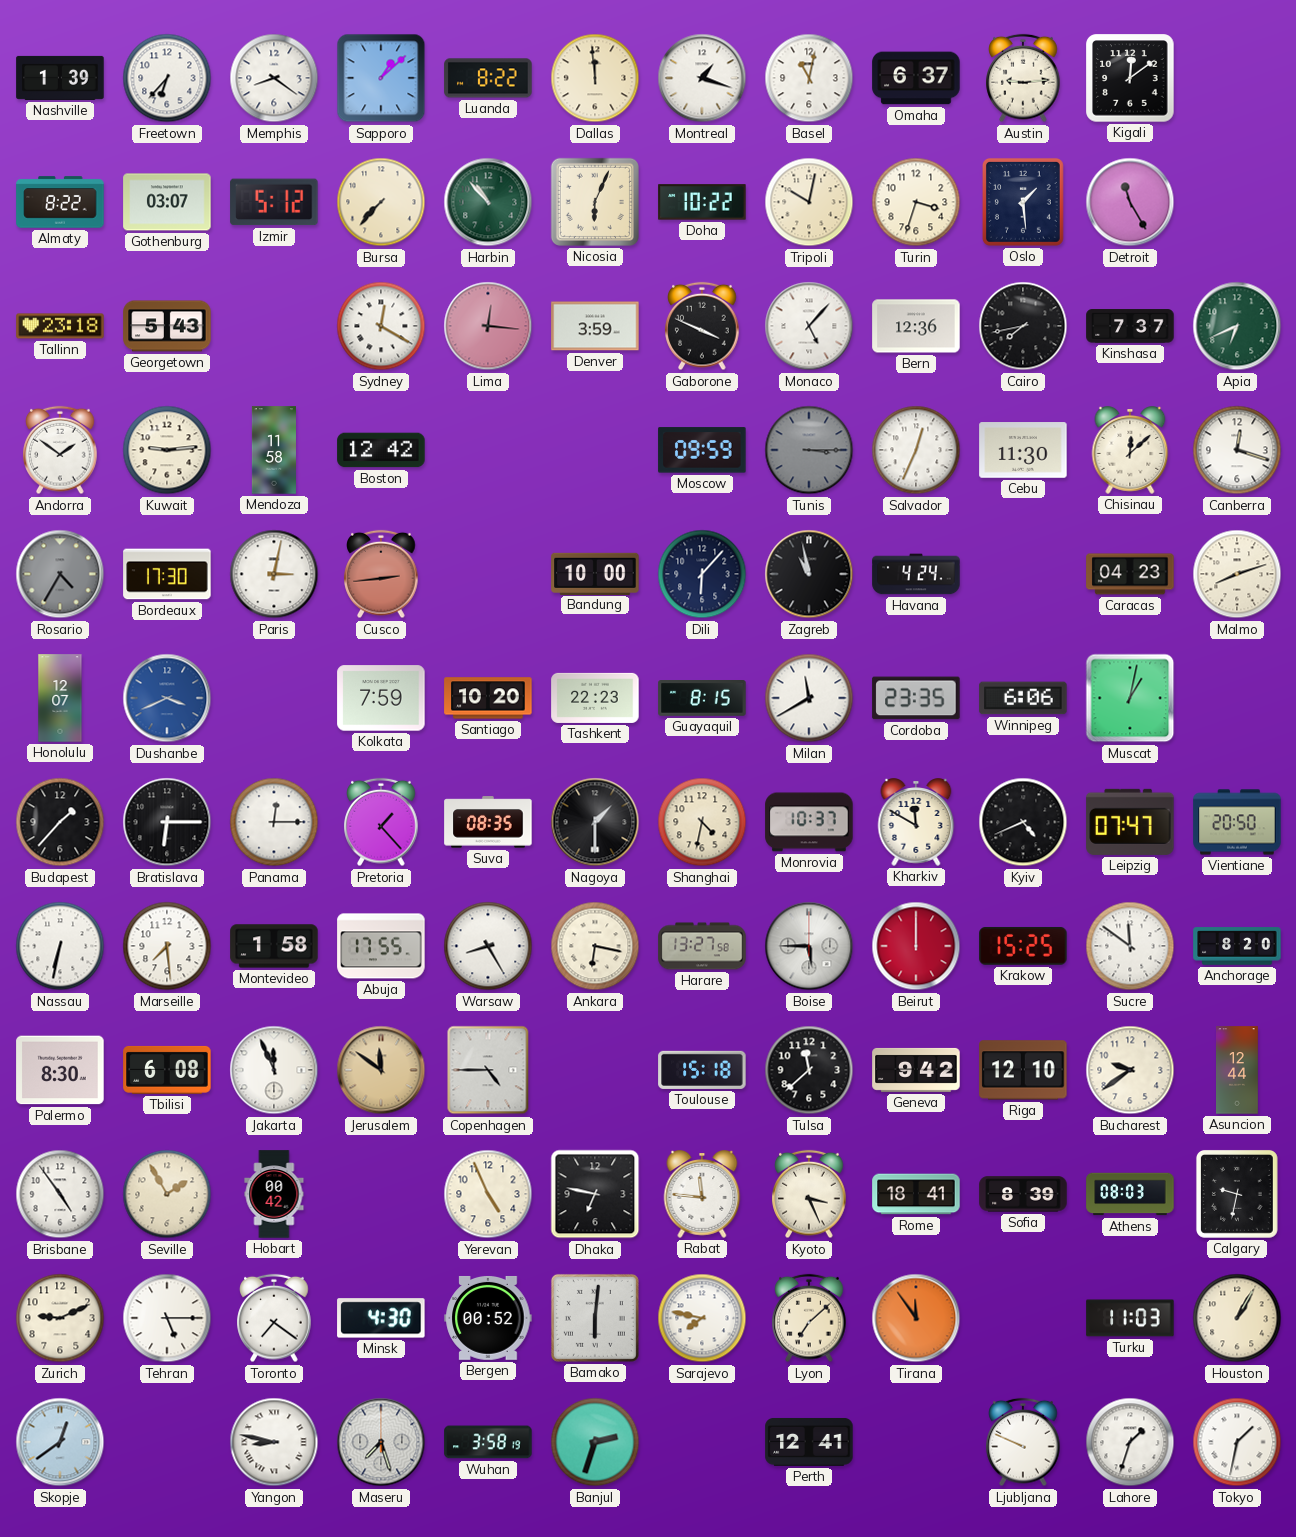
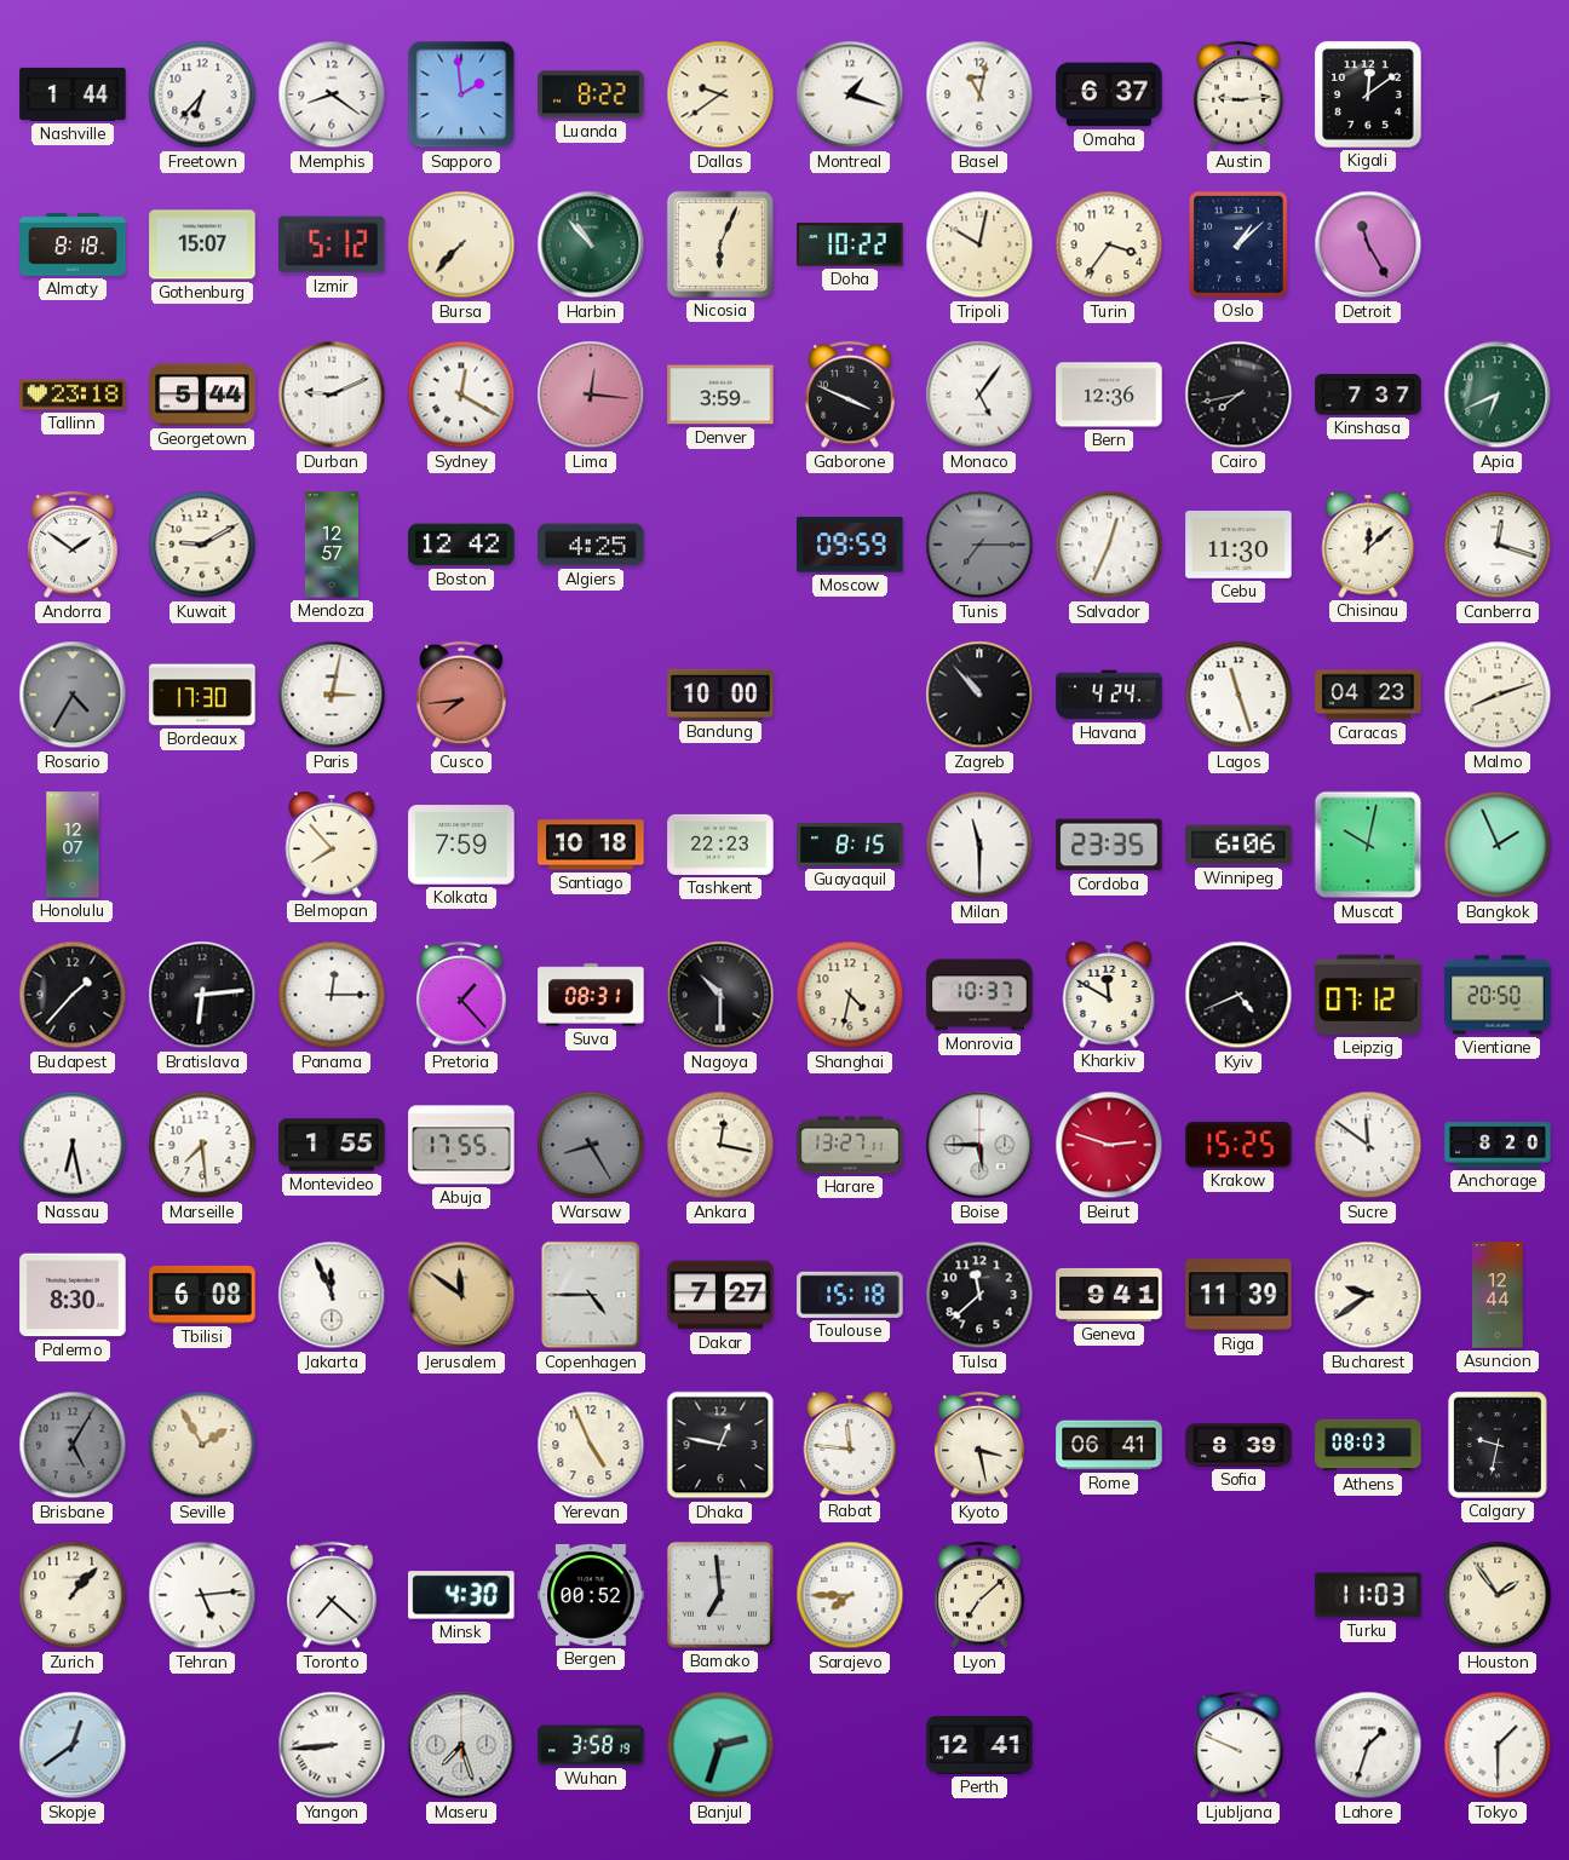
Nashville: 1:39 -> 1:44 (73, 94)
Sapporo: 1:08 -> 1:59 (461, 94)
Dallas: 11:59 -> 9:39 (720, 94)
Almaty: 8:22 -> 8:18 (73, 244)
Gothenburg: 03:07 -> 15:07 (202, 244)
Turin: 3:33 -> 3:36 (1109, 244)
Oslo: 1:29 -> 1:08 (1238, 244)
Georgetown: 5:43 -> 5:44 (202, 395)
Durban: none -> 9:11 (332, 395)
Monaco: 5:07 -> 5:06 (979, 395)
Kuwait: 9:14 -> 9:10 (202, 545)
Mendoza: 11:58 -> 12:57 (332, 545)
Algiers: none -> 4:25 (591, 545)
Tunis: 3:15 -> 7:15 (979, 545)
Cusco: 2:44 -> 7:44 (461, 695)
Dili: 6:07 -> none (702, 574)
Zagreb: 10:58 -> 10:53 (979, 695)
Lagos: none -> 11:27 (1238, 695)
Dushanbe: 3:41 -> none (167, 698)
Belmopan: none -> 7:53 (332, 845)
Santiago: 10:20 -> 10:18 (591, 845)
Milan: 11:40 -> 11:30 (979, 845)
Muscat: 1:02 -> 10:02 (1368, 845)
Bangkok: none -> 1:56 (1498, 845)
Bratislava: 6:15 -> 6:14 (202, 995)
Suva: 08:35 -> 08:31 (591, 995)
Nagoya: 1:30 -> 10:30 (720, 995)
Leipzig: 07:47 -> 07:12 (1368, 995)
Nassau: 6:32 -> 6:28 (73, 1145)
Montevideo: 1:58 -> 1:55 (332, 1145)
Warsaw dial: white -> grey (591, 1145)
Ankara: 6:17 -> 12:17 (720, 1145)
Harare: 13:27:58 -> 13:27:11 (850, 1145)
Beirut: 12:00 -> 2:48 (1109, 1145)
Dakar: none -> 7:27 (720, 1295)
Geneva: 9:42 -> 9:41 (1109, 1295)
Riga: 12:10 -> 11:39 (1238, 1295)
Brisbane: 4:54 -> 5:05 (73, 1445)
Brisbane dial: white -> grey (73, 1445)
Hobart: 00:42 -> none (274, 1194)
Dhaka: 6:47 -> 12:47 (720, 1445)
Kyoto: 3:26 -> 3:28 (979, 1445)
Rome: 18:41 -> 06:41 (1109, 1445)
Zurich: 9:11 -> 1:07 (73, 1595)
Tehran: 5:15 -> 5:14 (202, 1595)
Toronto: 7:21 -> 7:22 (332, 1595)
Bamako: 6:01 -> 6:59 (720, 1595)
Sarajevo: 7:47 -> 7:45 (850, 1595)
Tirana: 11:54 -> none (916, 1318)
Houston: 1:05 -> 1:54 (1498, 1595)
Yangon: 8:47 -> 8:44 (332, 1745)
Tokyo: 1:32 -> 1:30 (1498, 1745)
